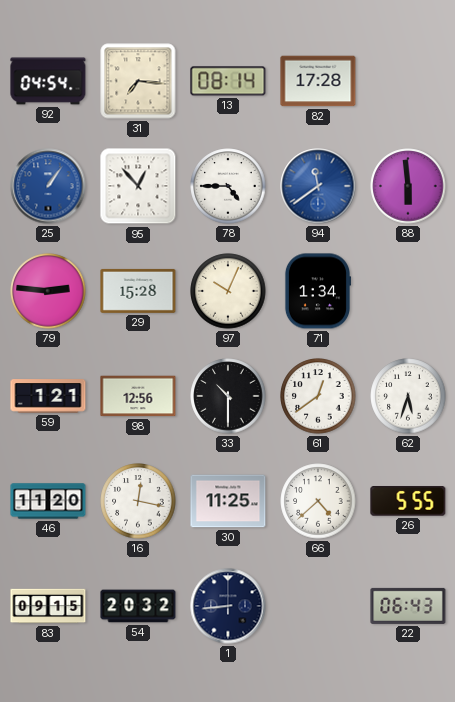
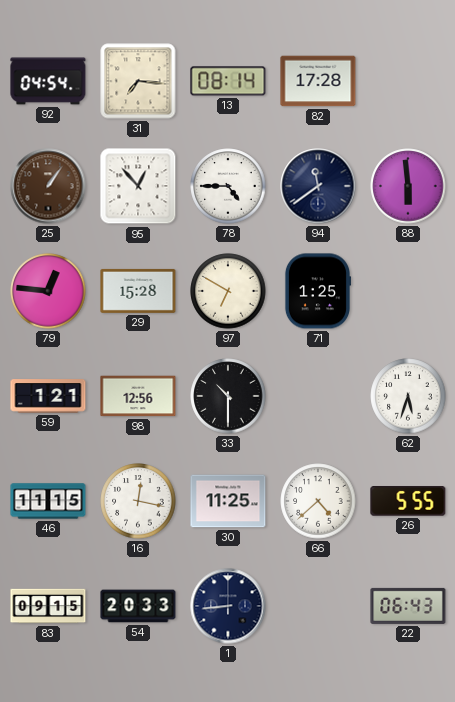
25 dial: blue -> brown (48, 186)
94 dial: blue -> navy (318, 186)
79: 2:46 -> 12:46 (48, 291)
97: 10:04 -> 6:50 (228, 291)
71: 1:34 -> 1:25 (317, 291)
61: 12:39 -> none (318, 396)
46: 11:20 -> 11:15 (48, 501)
54: 20:32 -> 20:33 (138, 606)
